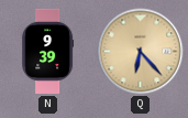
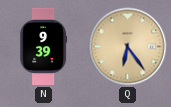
Q: 6:23 -> 6:24 (128, 47)
